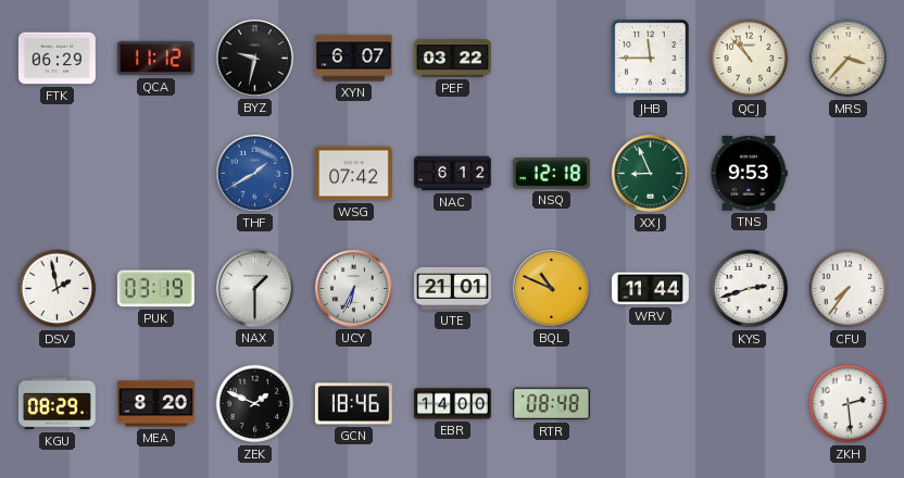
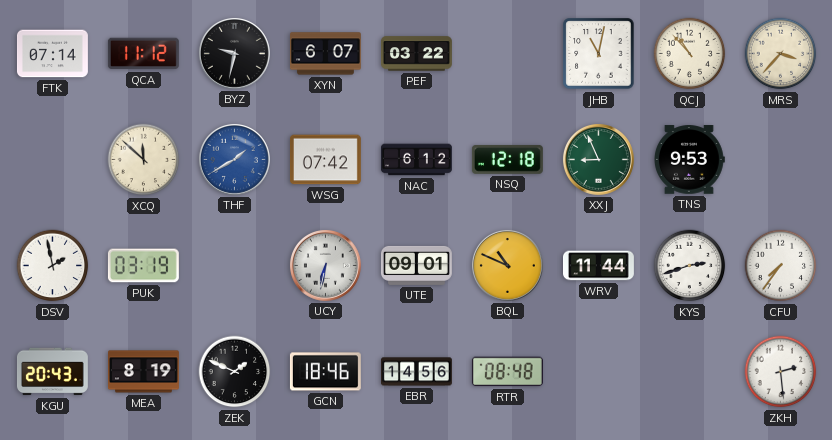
FTK: 06:29 -> 07:14 (52, 54)
JHB: 11:45 -> 11:02 (599, 54)
XCQ: none -> 11:52 (144, 160)
NAX: 1:30 -> none (254, 288)
UCY: 6:34 -> 6:32 (325, 265)
UTE: 21:01 -> 09:01 (416, 265)
KGU: 08:29 -> 20:43 (52, 372)
MEA: 8:20 -> 8:19 (144, 372)
EBR: 14:00 -> 14:56 (416, 372)
